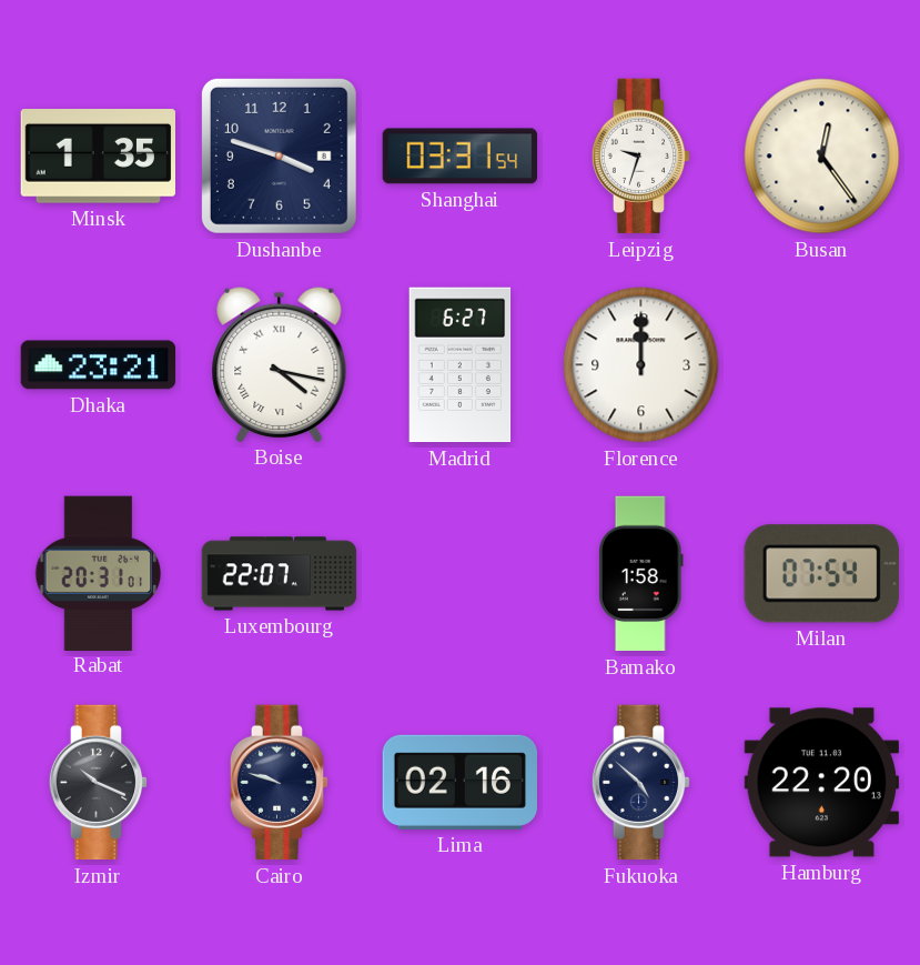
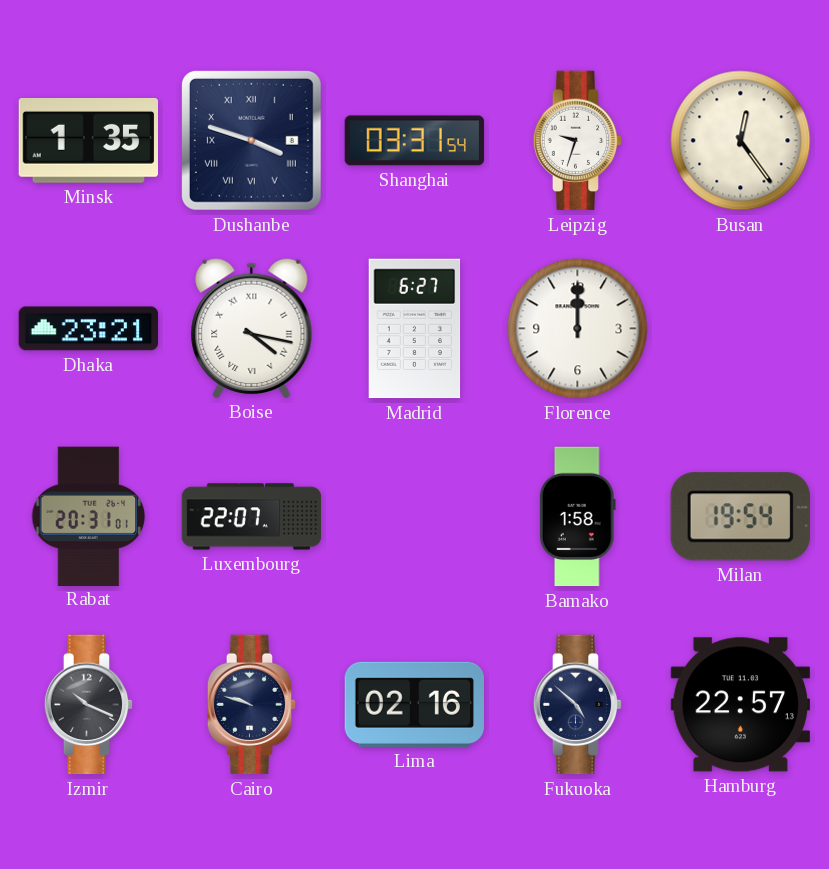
Dushanbe numerals: Arabic -> Roman (251, 140)
Milan: 07:54 -> 19:54 (740, 517)
Hamburg: 22:20 -> 22:57 (740, 705)
